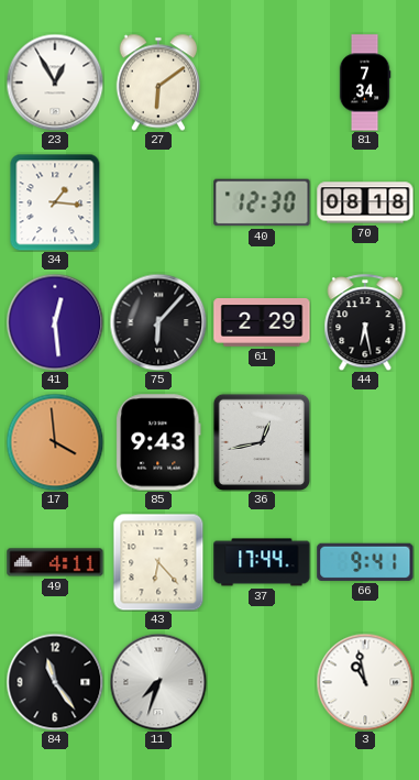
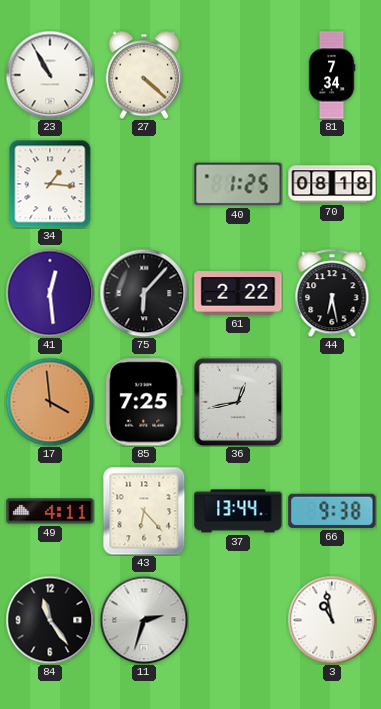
23: 12:55 -> 10:55 (50, 75)
27: 6:09 -> 4:22 (143, 75)
40: 12:30 -> 1:25 (238, 184)
61: 2:29 -> 2:22 (238, 293)
85: 9:43 -> 7:25 (144, 402)
37: 17:44 -> 13:44 (238, 511)
66: 9:41 -> 9:38 (332, 511)
11: 7:33 -> 2:33 (144, 620)
